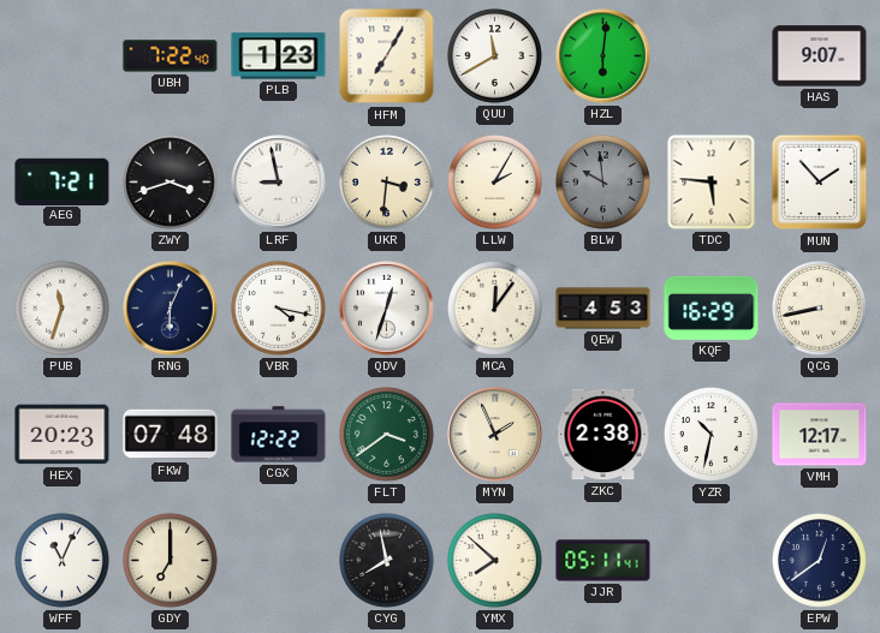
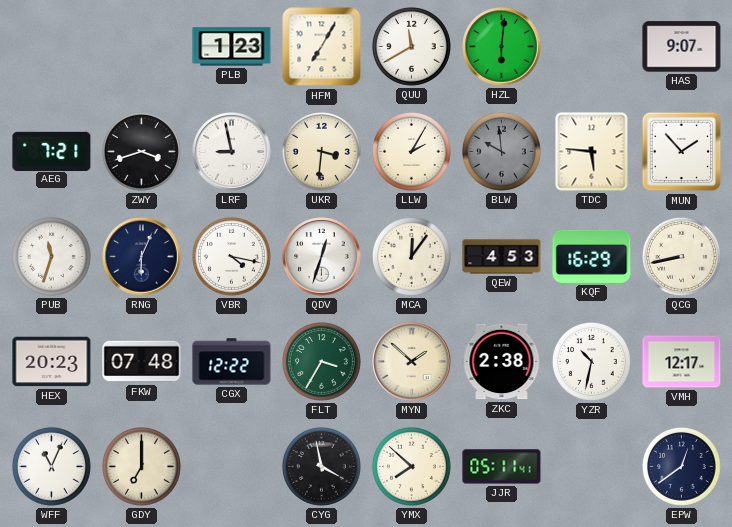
UBH: 7:22 -> none (171, 56)
FLT: 3:39 -> 3:35 (321, 361)
MYN: 1:56 -> 1:52 (412, 362)
CYG: 7:58 -> 3:58 (321, 466)
